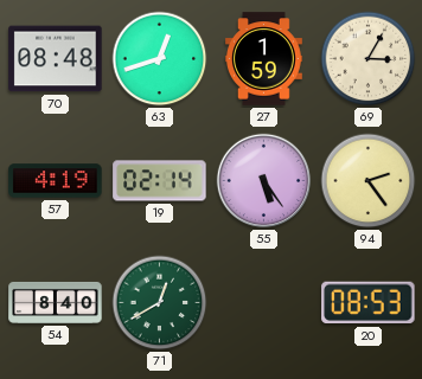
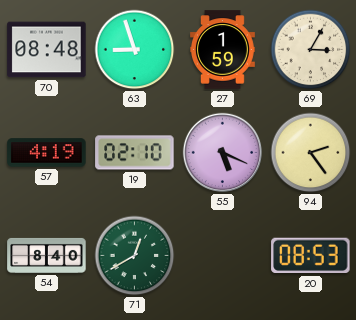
63: 12:42 -> 8:57 (135, 50)
19: 02:14 -> 02:10 (135, 153)
55: 5:24 -> 5:19 (223, 153)
